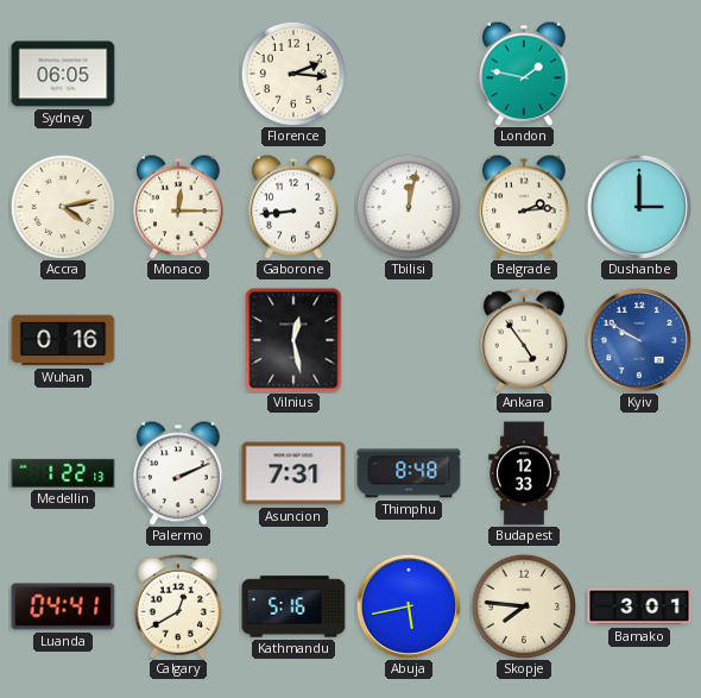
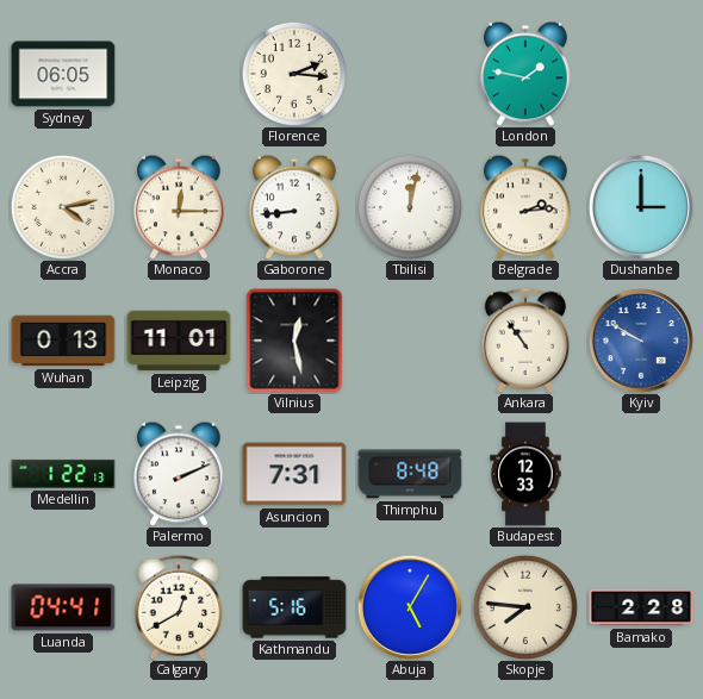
Wuhan: 0:16 -> 0:13 (63, 341)
Leipzig: none -> 11:01 (179, 341)
Ankara: 4:54 -> 10:54 (525, 341)
Abuja: 5:43 -> 5:05 (410, 607)
Bamako: 3:01 -> 2:28 (641, 607)
